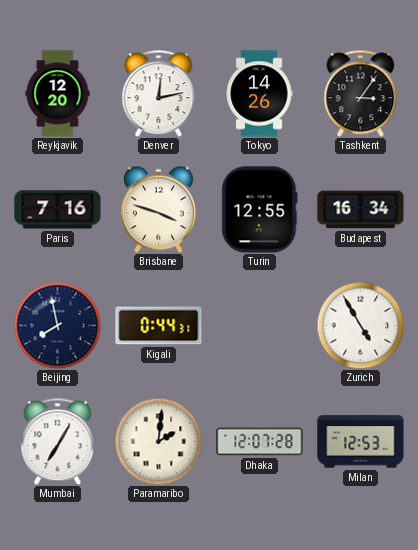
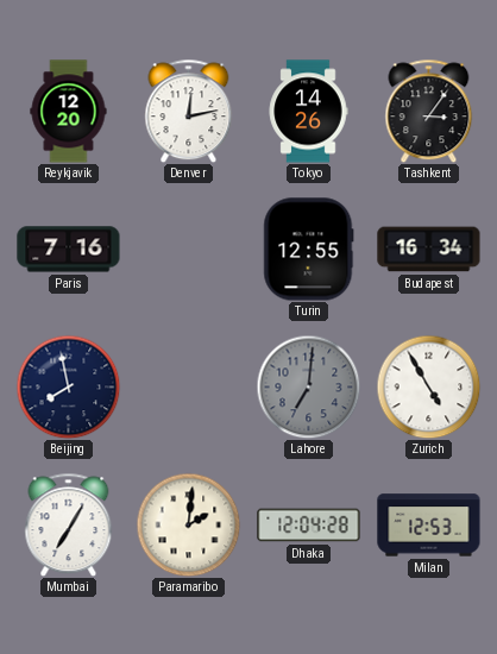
Brisbane: 3:48 -> none (158, 209)
Kigali: 0:44 -> none (159, 326)
Lahore: none -> 7:01 (308, 386)
Dhaka: 12:07 -> 12:04 (309, 526)
